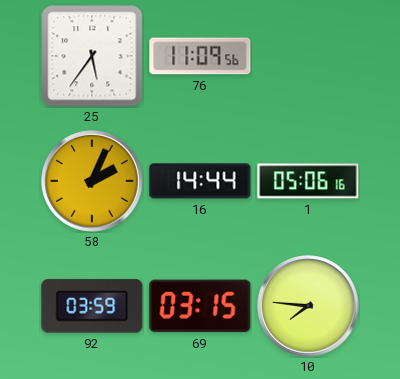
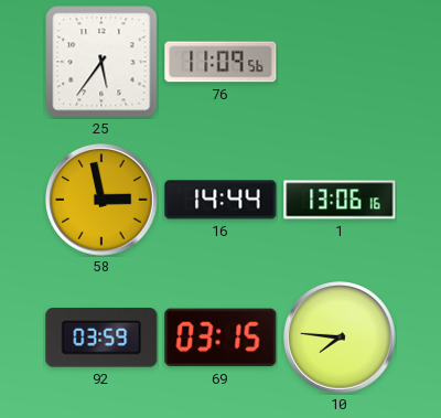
58: 2:04 -> 2:58 (101, 200)
1: 05:06 -> 13:06 (340, 200)
